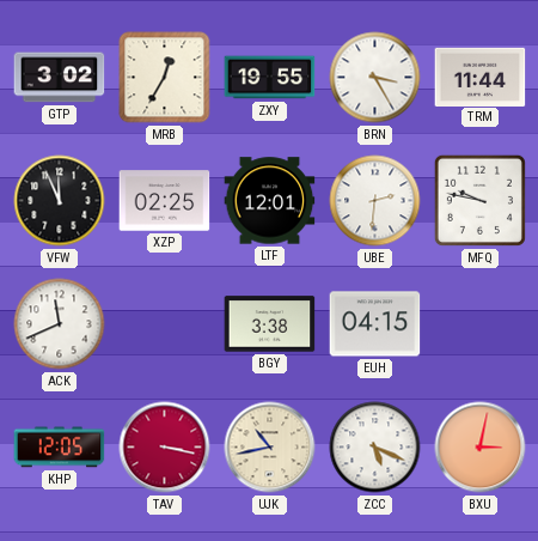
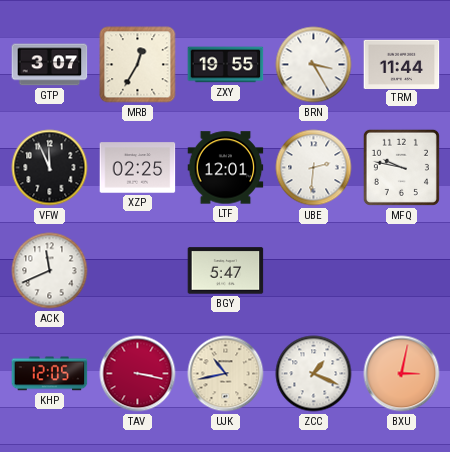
GTP: 3:02 -> 3:07 (50, 65)
BGY: 3:38 -> 5:47 (226, 271)
EUH: 04:15 -> none (375, 324)
ZCC: 5:19 -> 1:19 (314, 374)
